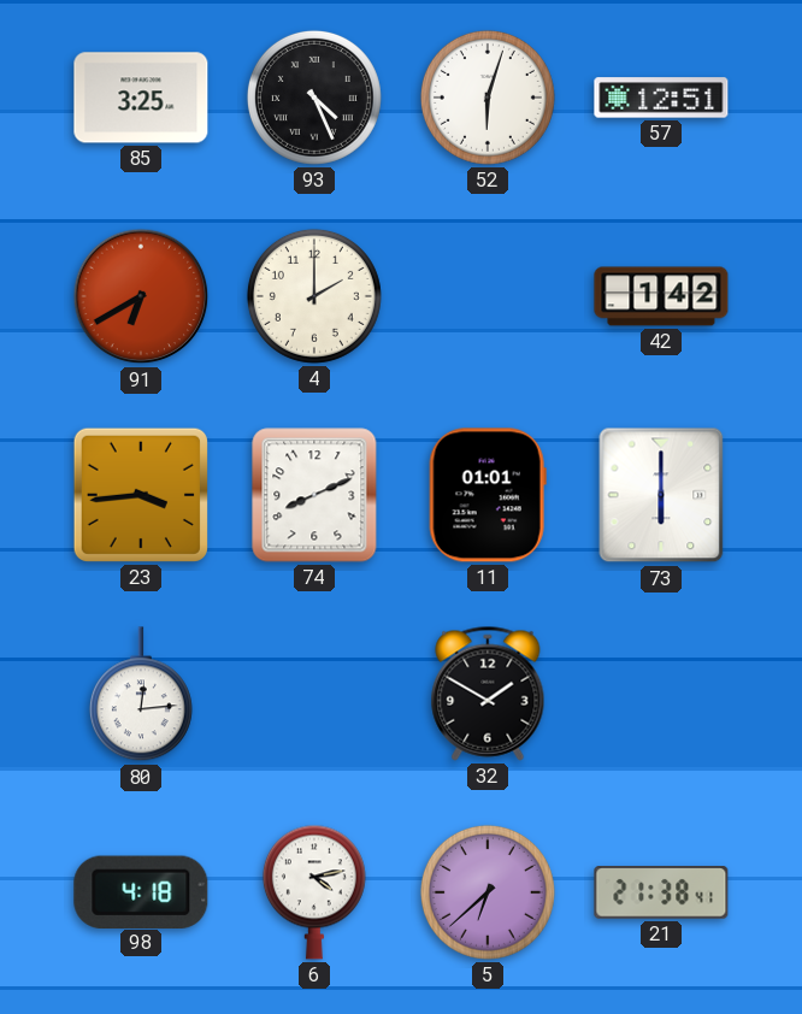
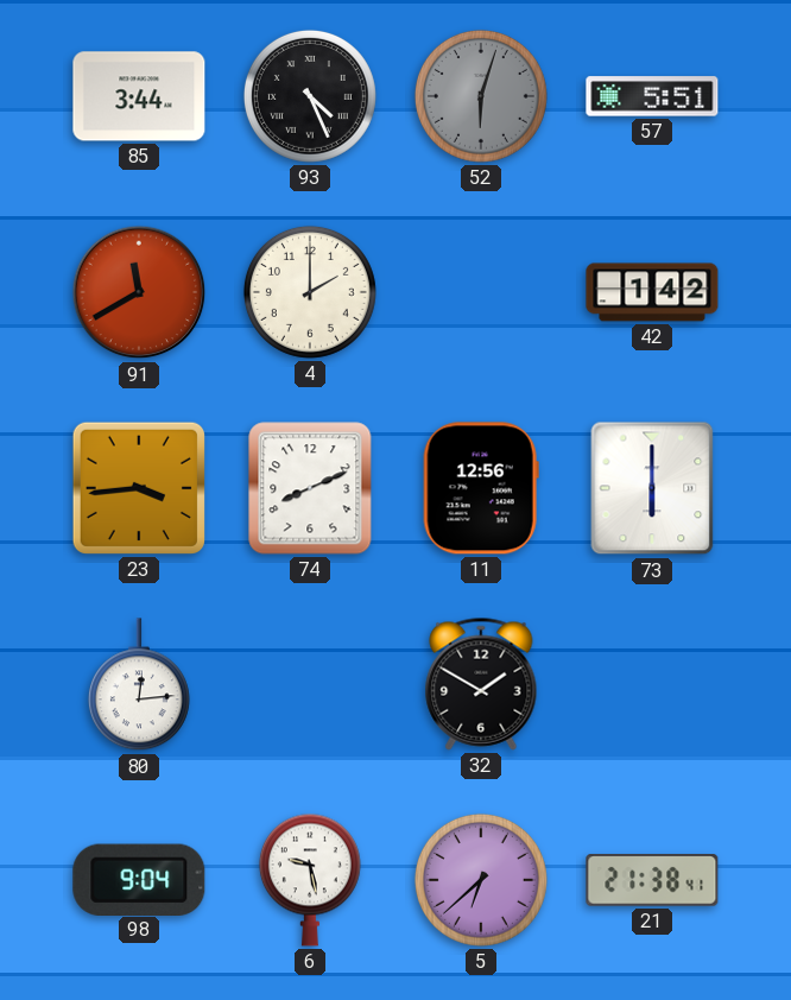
85: 3:25 -> 3:44 (139, 96)
52 dial: white -> grey (481, 96)
57: 12:51 -> 5:51 (652, 96)
91: 6:40 -> 11:40 (139, 292)
11: 01:01 -> 12:56 (481, 488)
98: 4:18 -> 9:04 (139, 879)
6: 4:13 -> 9:28 (310, 880)
